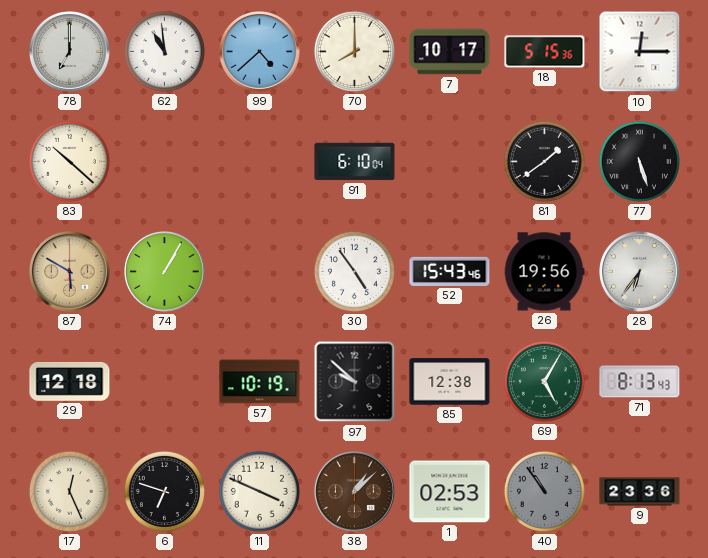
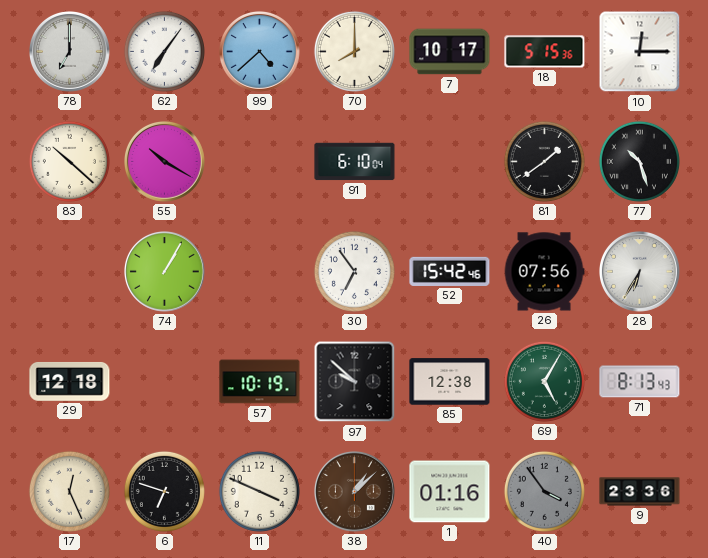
62: 10:59 -> 7:06 (164, 51)
55: none -> 10:20 (165, 162)
77: 5:27 -> 10:27 (639, 161)
87: 5:50 -> none (70, 272)
30: 4:54 -> 6:54 (354, 271)
52: 15:43 -> 15:42 (450, 271)
26: 19:56 -> 07:56 (544, 272)
28: 6:36 -> 6:35 (640, 272)
1: 02:53 -> 01:16 (450, 492)
40: 10:54 -> 3:54 (544, 491)
